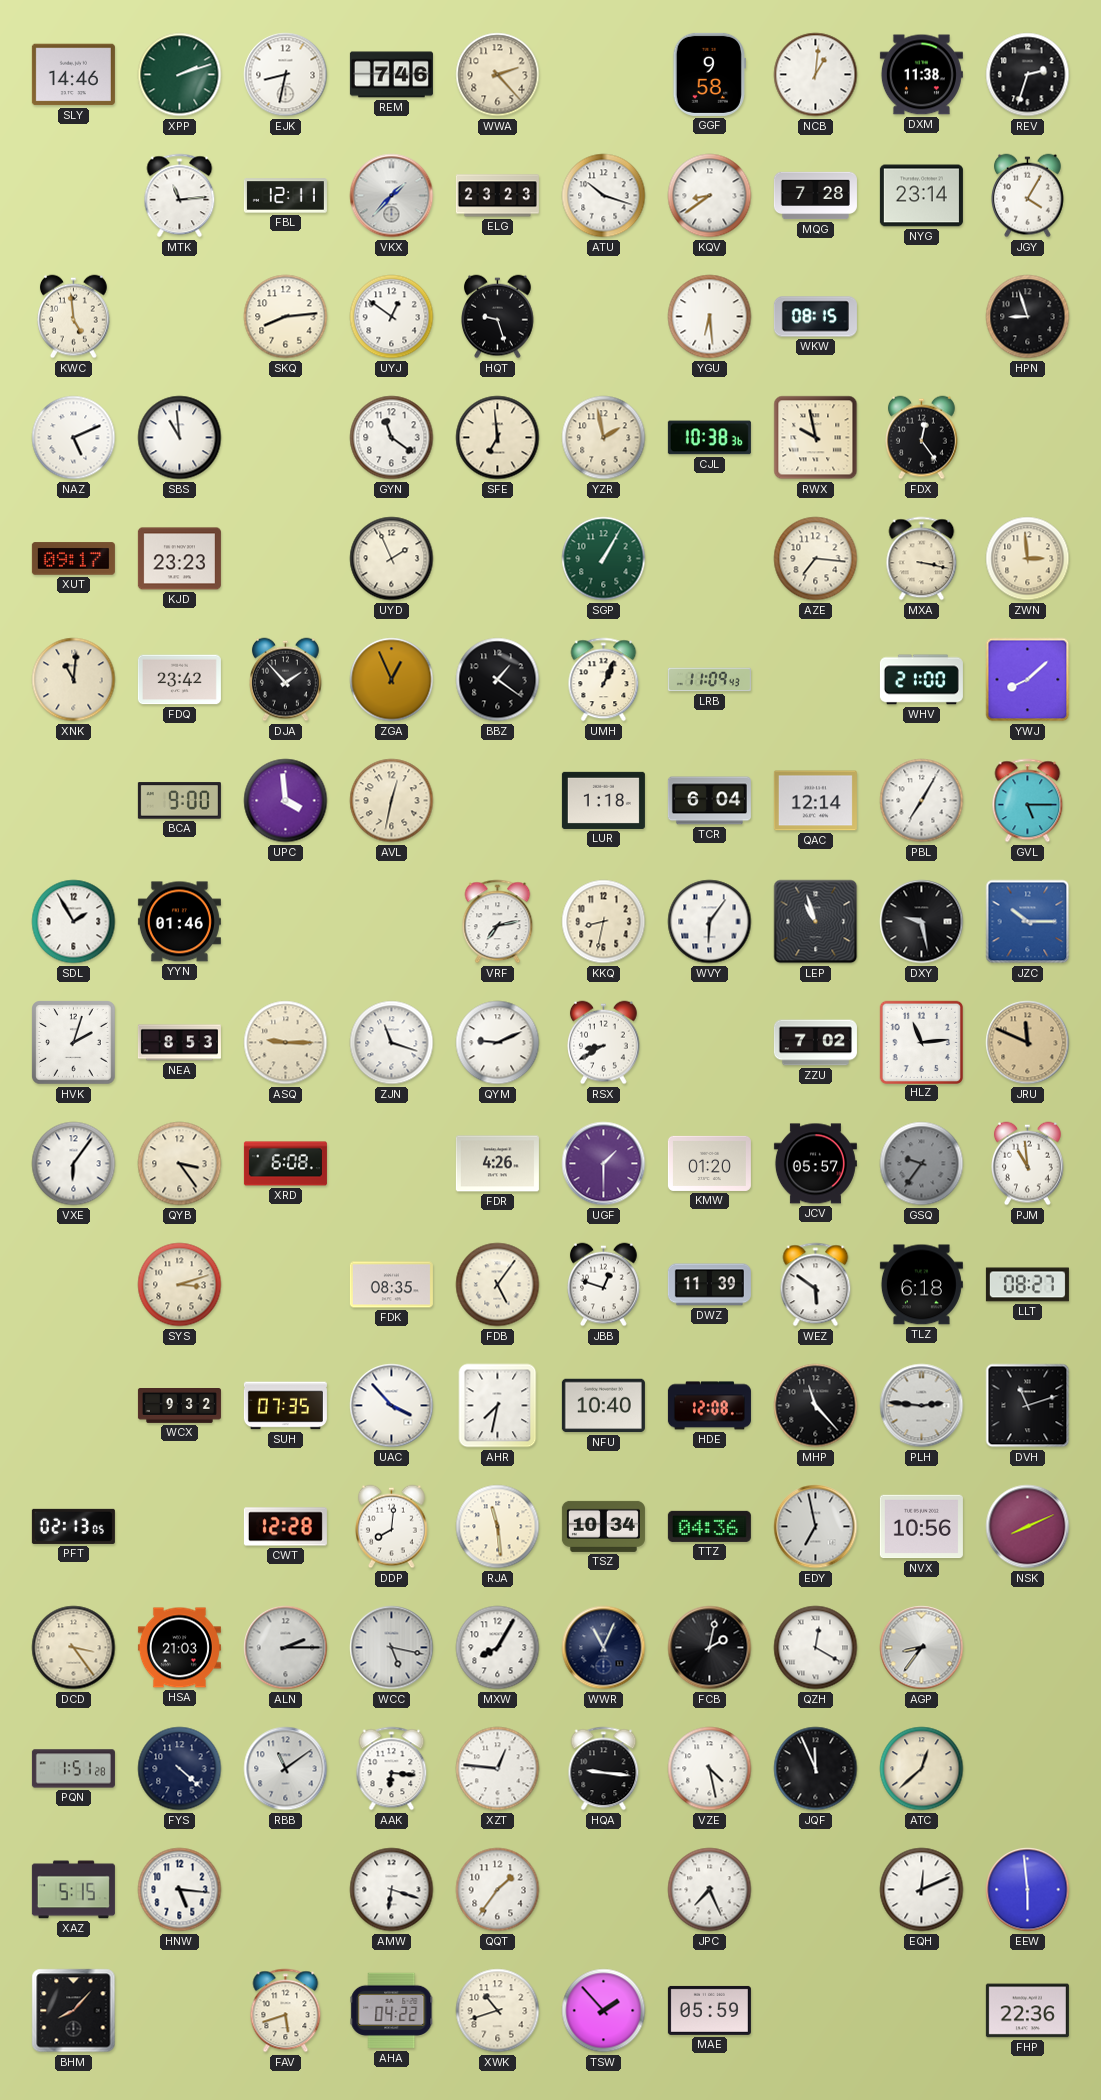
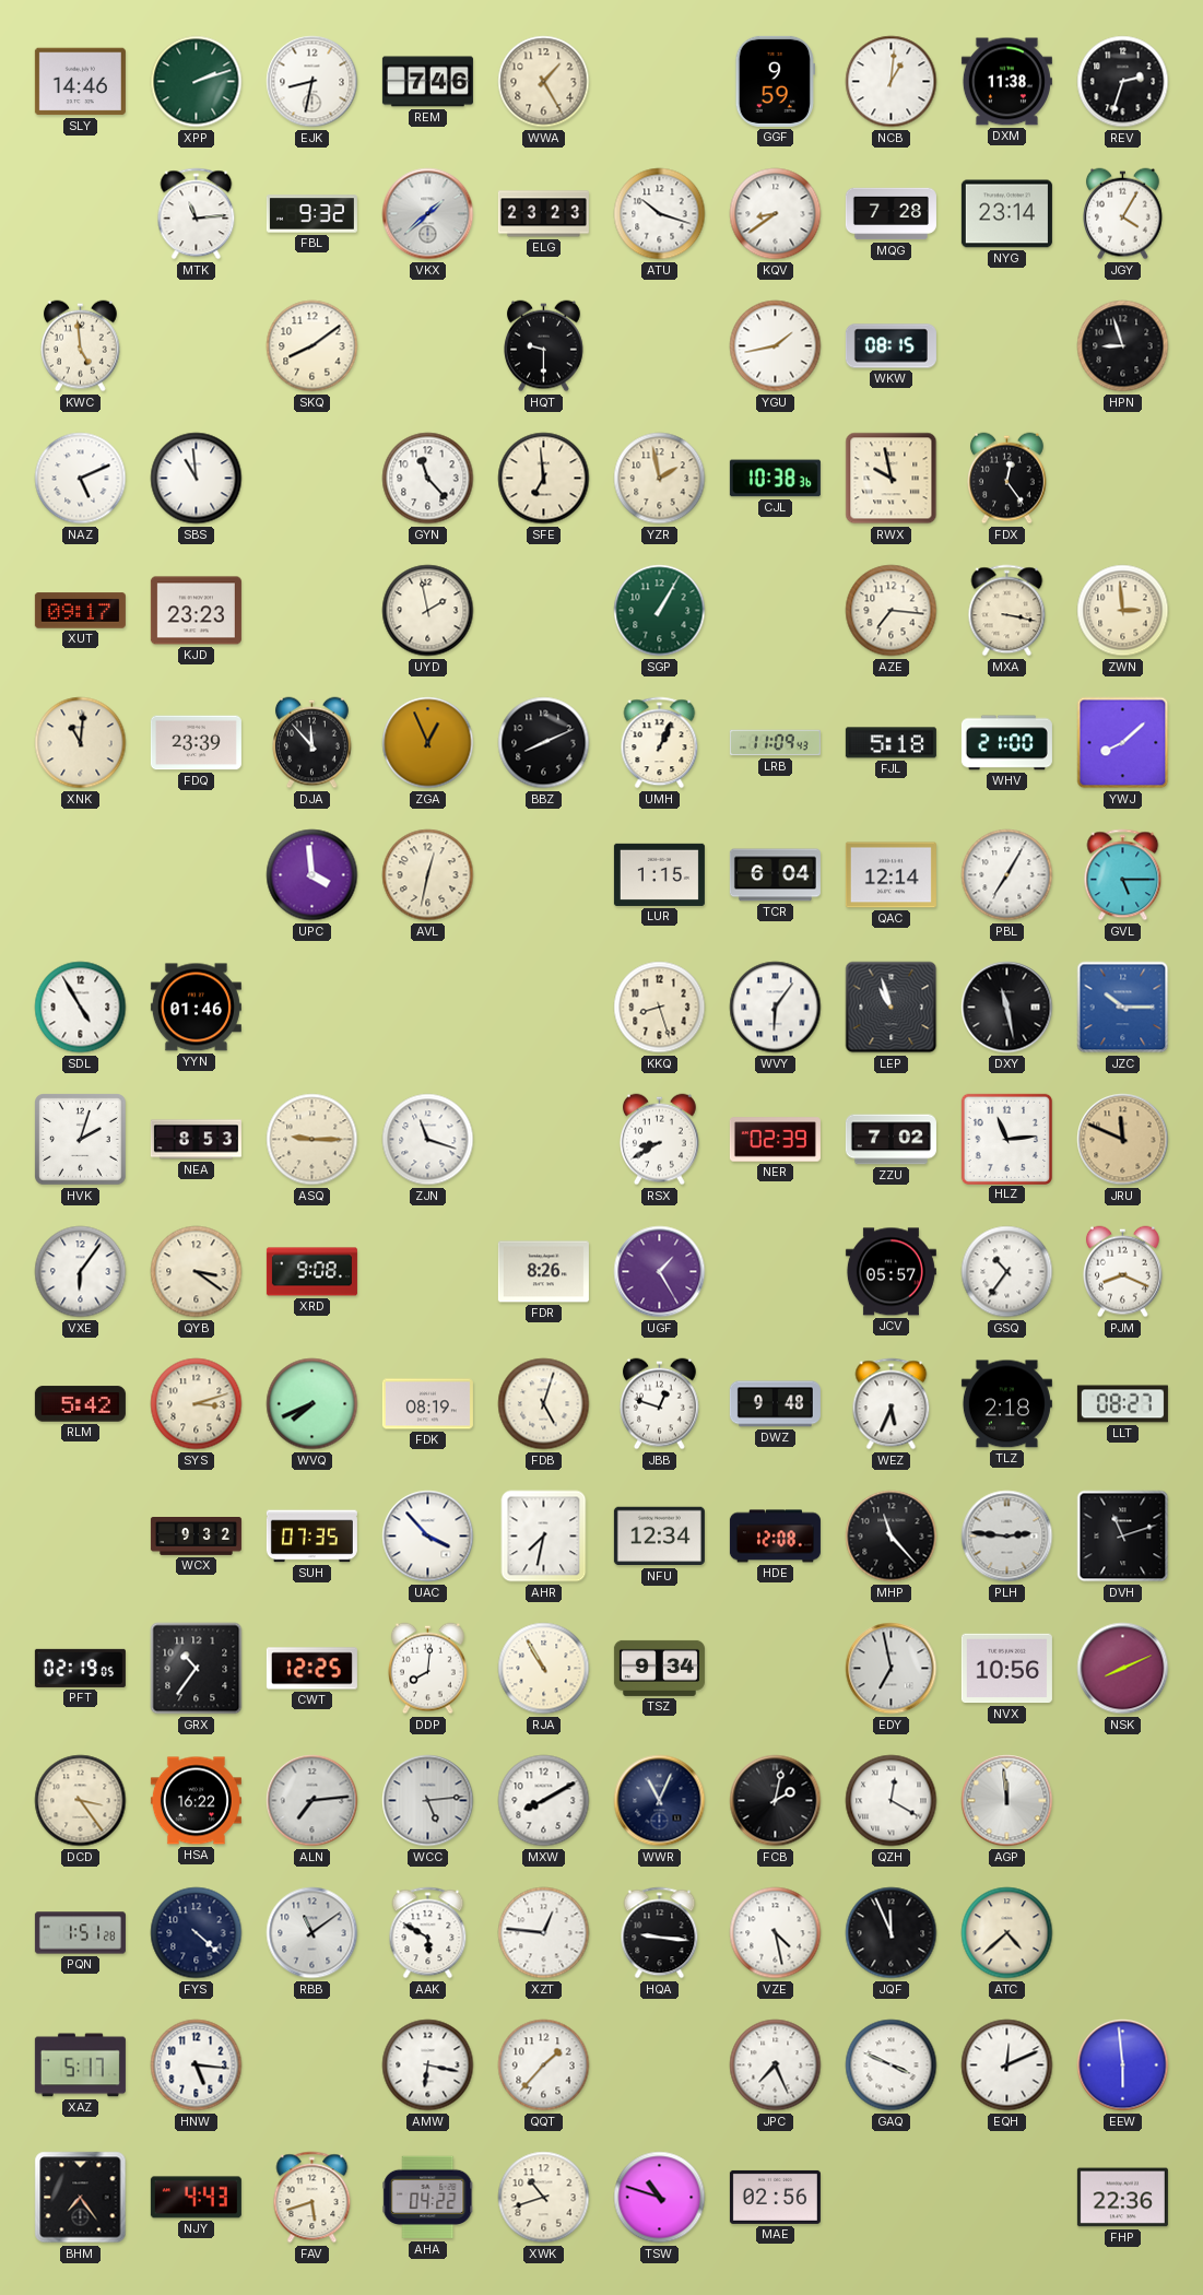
WWA: 2:23 -> 1:25 (544, 82)
GGF: 9:58 -> 9:59 (775, 81)
FBL: 12:11 -> 9:32 (311, 214)
VKX: 1:37 -> 1:38 (428, 214)
SKQ: 8:14 -> 8:09 (312, 346)
UYJ: 12:51 -> none (392, 317)
HQT: 9:27 -> 9:30 (544, 346)
YGU: 6:29 -> 1:43 (776, 346)
GYN: 11:21 -> 11:23 (428, 479)
UYD: 1:56 -> 1:58 (428, 611)
FDQ: 23:42 -> 23:39 (196, 743)
DJA: 1:53 -> 11:53 (312, 743)
BBZ: 1:21 -> 8:11 (544, 743)
FJL: none -> 5:18 (891, 743)
BCA: 9:00 -> none (179, 801)
LUR: 1:18 -> 1:15 (659, 874)
SDL: 1:55 -> 4:55 (81, 1008)
VRF: 7:13 -> none (498, 922)
KKQ: 8:32 -> 8:27 (660, 1008)
DXY: 9:28 -> 11:28 (1007, 1008)
QYM: 9:11 -> none (498, 1043)
NER: none -> 02:39 (775, 1140)
QYB: 3:24 -> 3:21 (197, 1272)
XRD: 6:08 -> 9:08 (311, 1272)
FDR: 4:26 -> 8:26 (543, 1272)
UGF: 1:30 -> 1:25 (660, 1272)
KMW: 01:20 -> none (709, 1163)
GSQ: 9:36 -> 10:36 (1007, 1272)
GSQ dial: grey -> white (1007, 1272)
PJM: 10:59 -> 8:19 (1123, 1272)
RLM: none -> 5:42 (80, 1404)
WVQ: none -> 7:41 (312, 1404)
FDK: 08:35 -> 08:19 (427, 1404)
FDB: 5:06 -> 5:03 (544, 1404)
DWZ: 11:39 -> 9:48 (775, 1404)
WEZ: 5:51 -> 5:34 (892, 1404)
TLZ: 6:18 -> 2:18 (1006, 1404)
NFU: 10:40 -> 12:34 (659, 1537)
PFT: 02:13 -> 02:19 (80, 1668)
GRX: none -> 10:36 (197, 1669)
CWT: 12:28 -> 12:25 (311, 1669)
RJA: 11:29 -> 10:55 (544, 1669)
TSZ: 10:34 -> 9:34 (659, 1668)
TTZ: 04:36 -> none (709, 1526)
HSA: 21:03 -> 16:22 (196, 1801)
ALN: 2:15 -> 7:14 (312, 1801)
WCC: 5:17 -> 5:14 (428, 1801)
MXW: 8:05 -> 8:10 (544, 1801)
AGP: 8:36 -> 11:59 (1007, 1801)
AAK: 6:16 -> 5:50 (428, 1933)
ATC: 12:38 -> 4:38 (1007, 1933)
XAZ: 5:15 -> 5:17 (80, 2065)
AMW: 6:18 -> 6:17 (428, 2065)
QQT: 1:36 -> 1:37 (544, 2065)
GAQ: none -> 3:49 (892, 2065)
BHM: 8:07 -> 7:24 (81, 2198)
NJY: none -> 4:43 (196, 2198)
TSW: 1:53 -> 10:48 (660, 2198)
MAE: 05:59 -> 02:56 (775, 2197)
